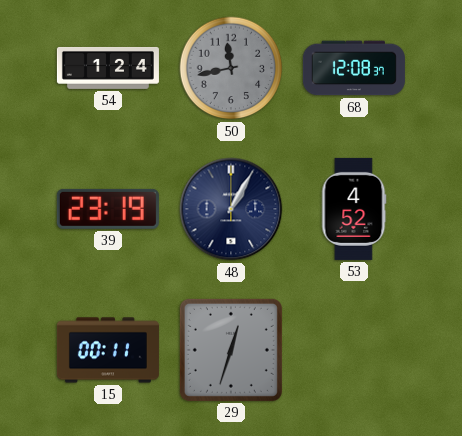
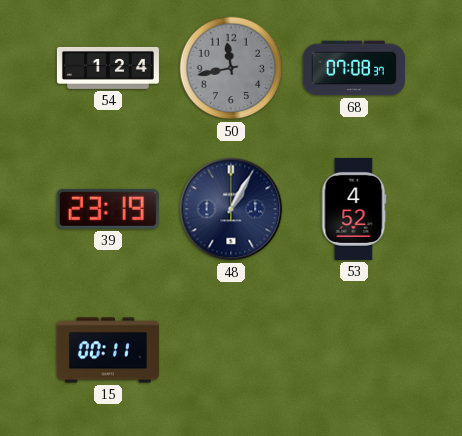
68: 12:08 -> 07:08 (354, 68)
29: 12:33 -> none (231, 350)
